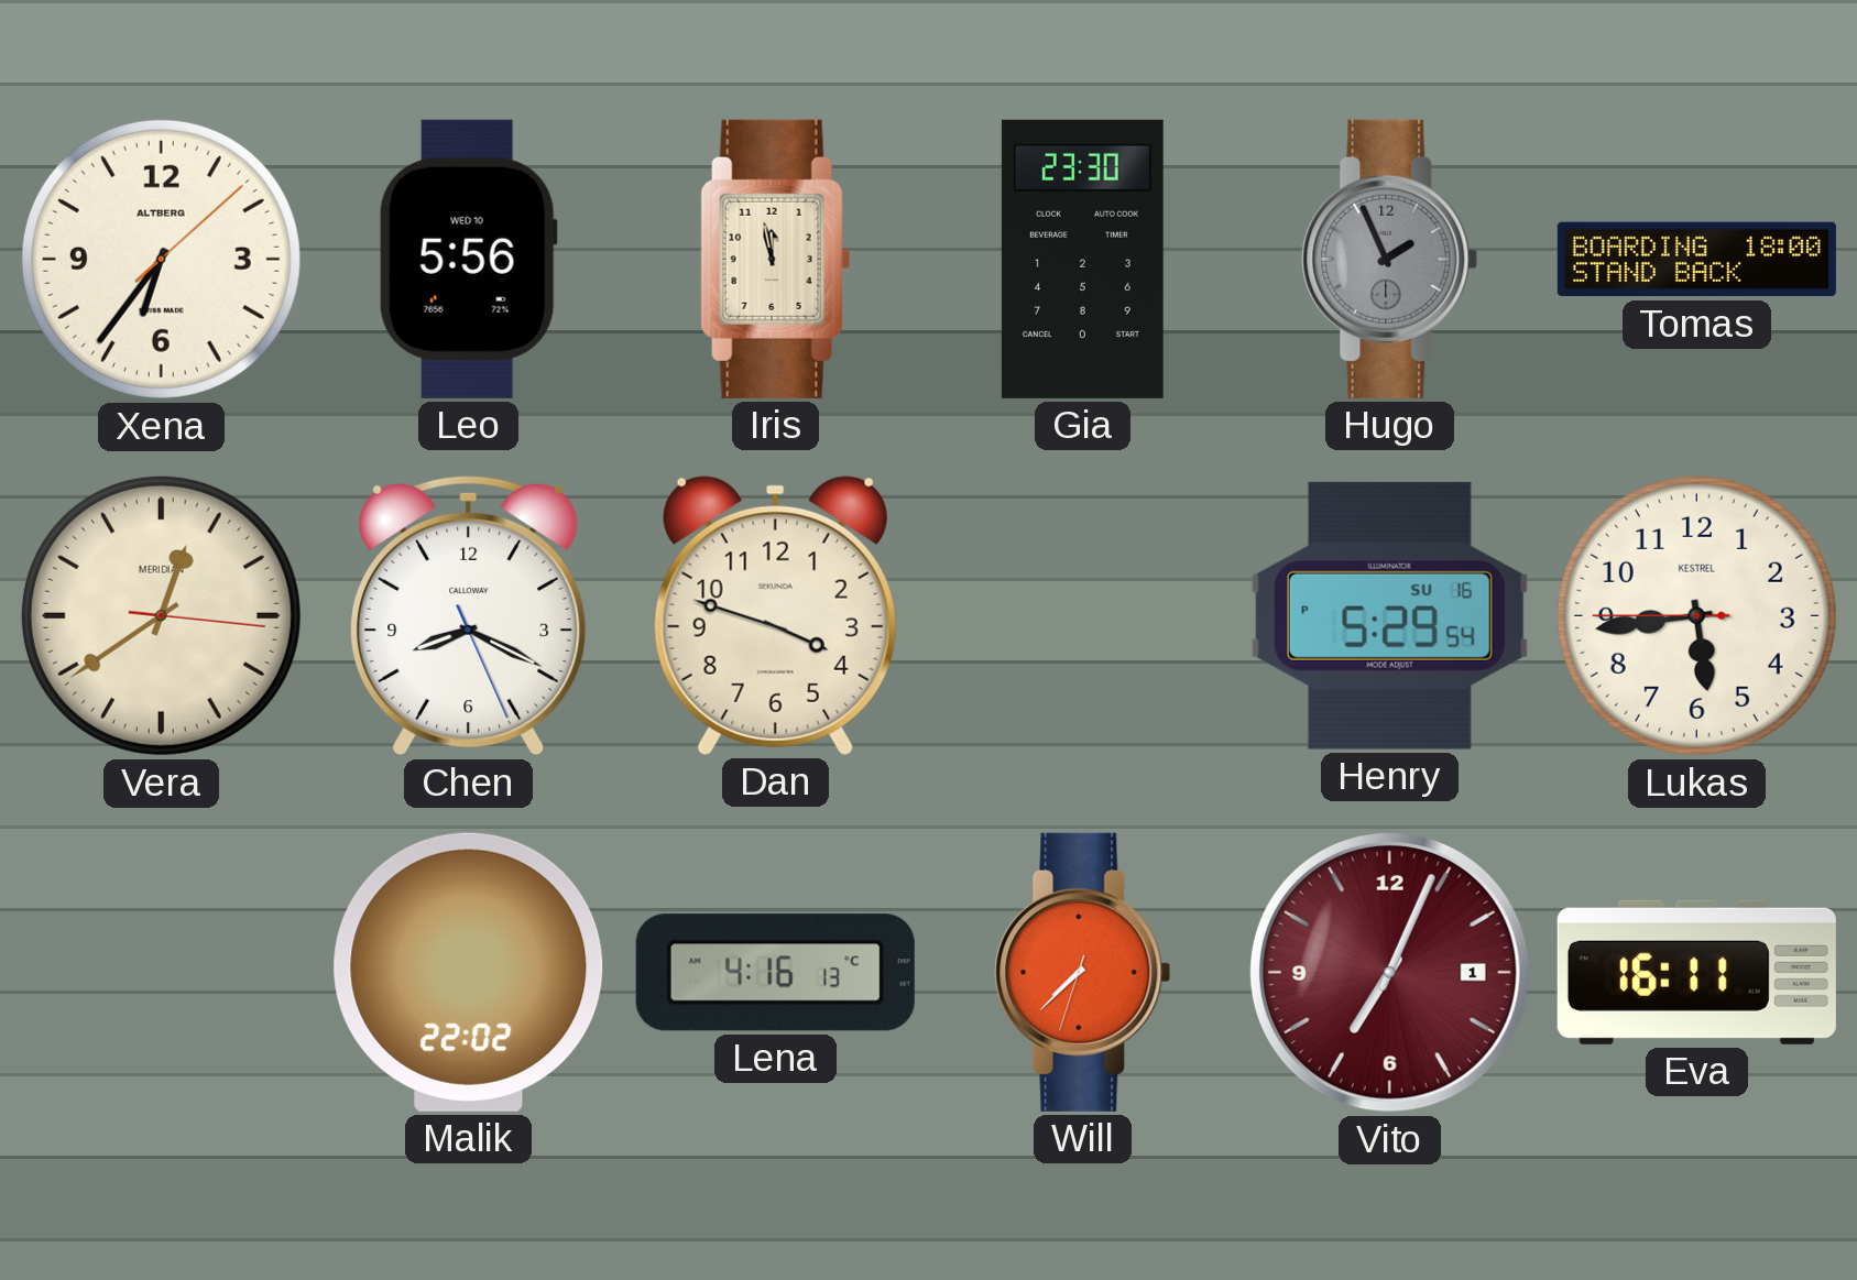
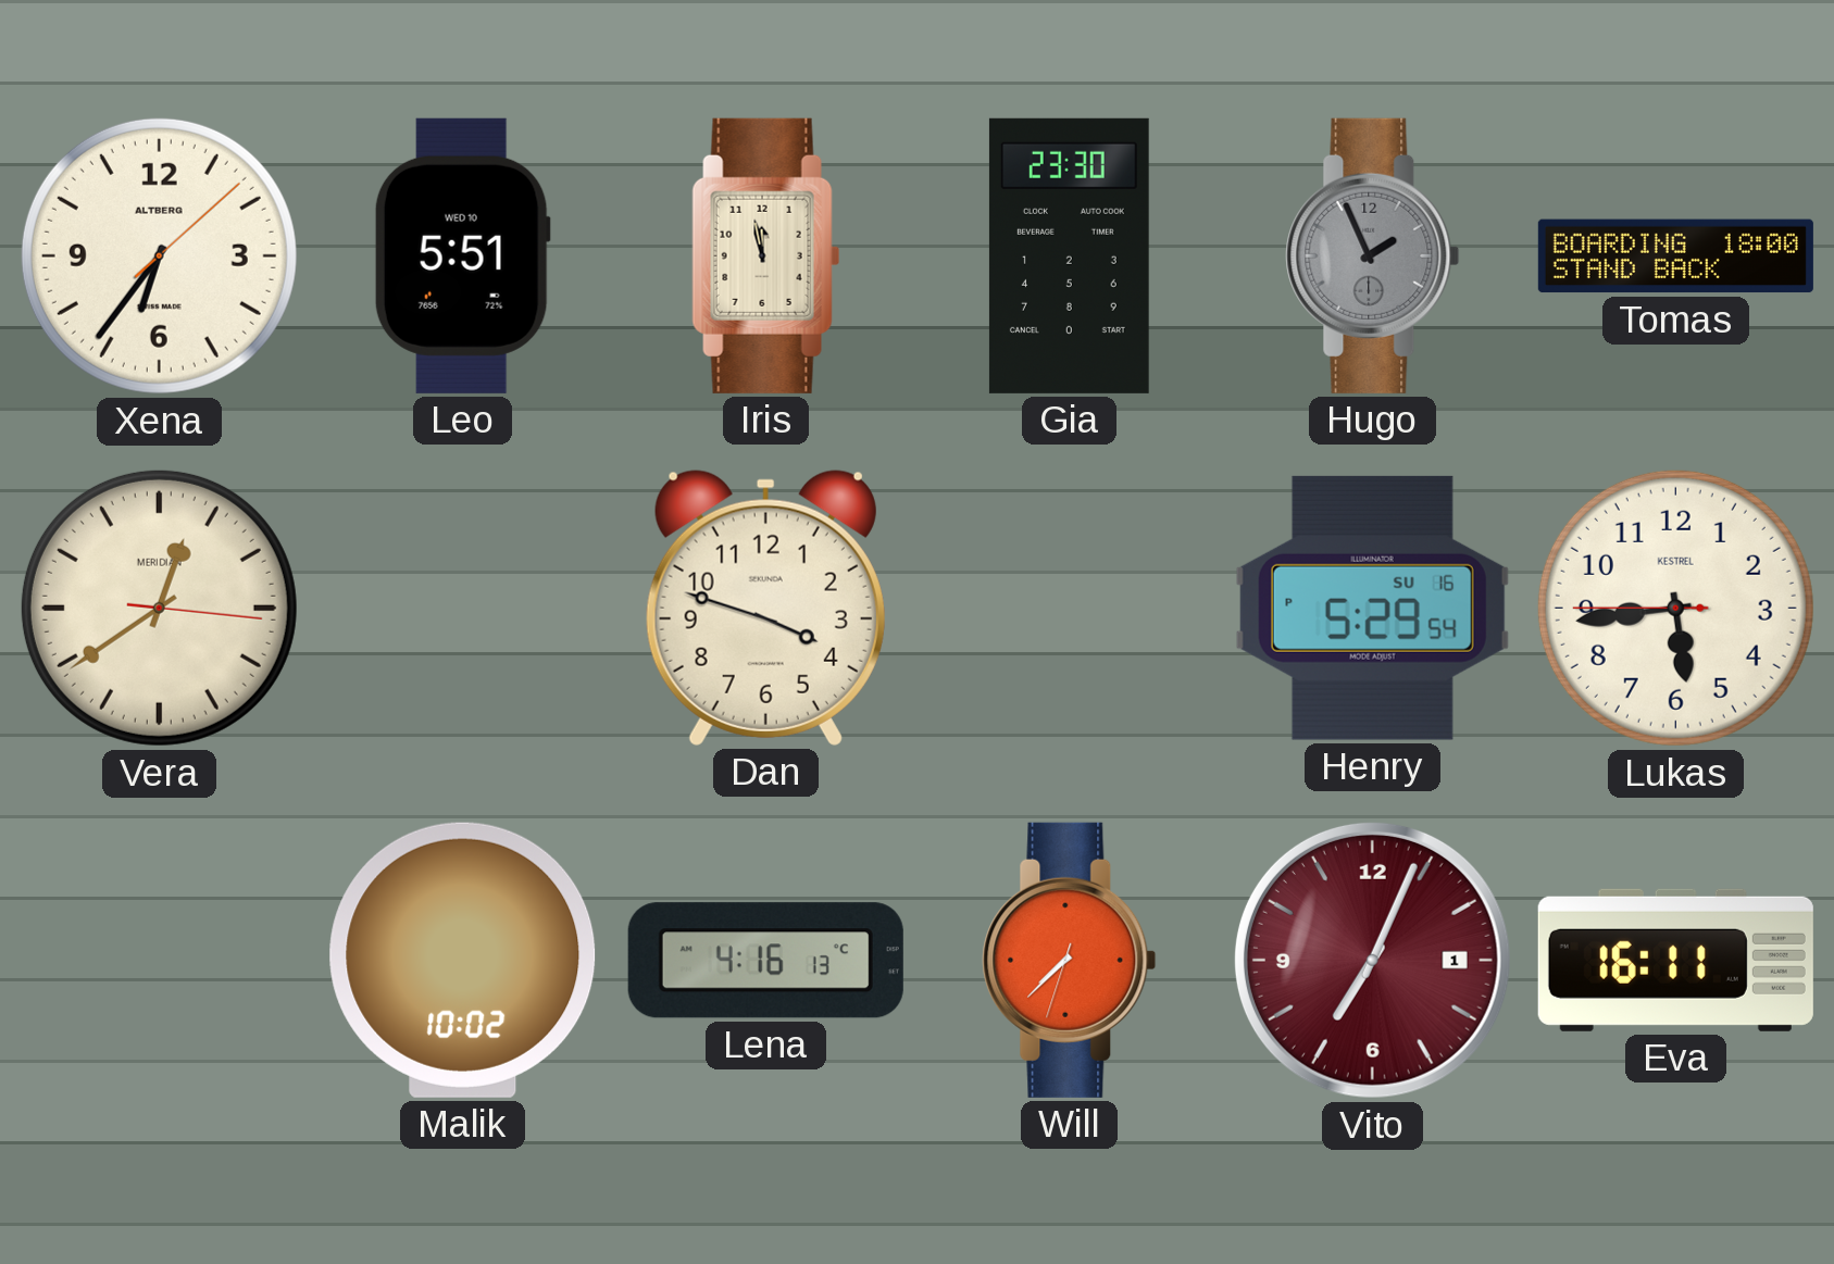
Leo: 5:56 -> 5:51 (462, 255)
Chen: 8:19 -> none (469, 615)
Malik: 22:02 -> 10:02 (463, 960)
